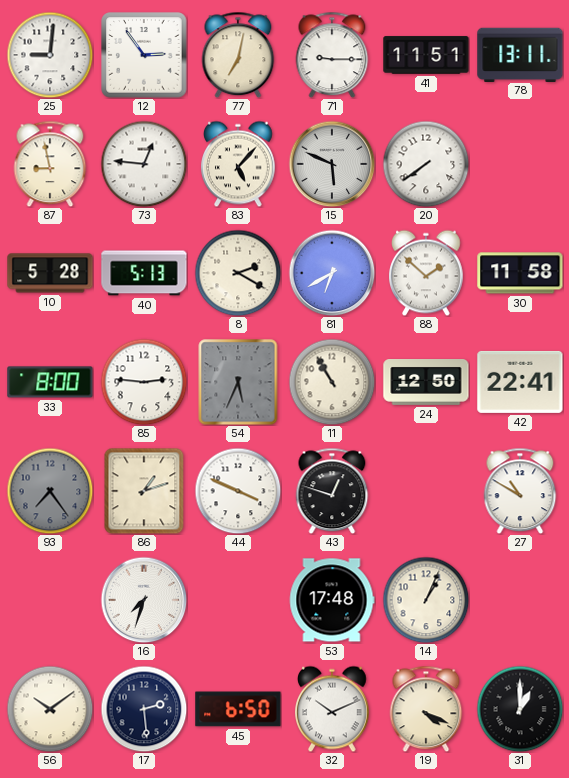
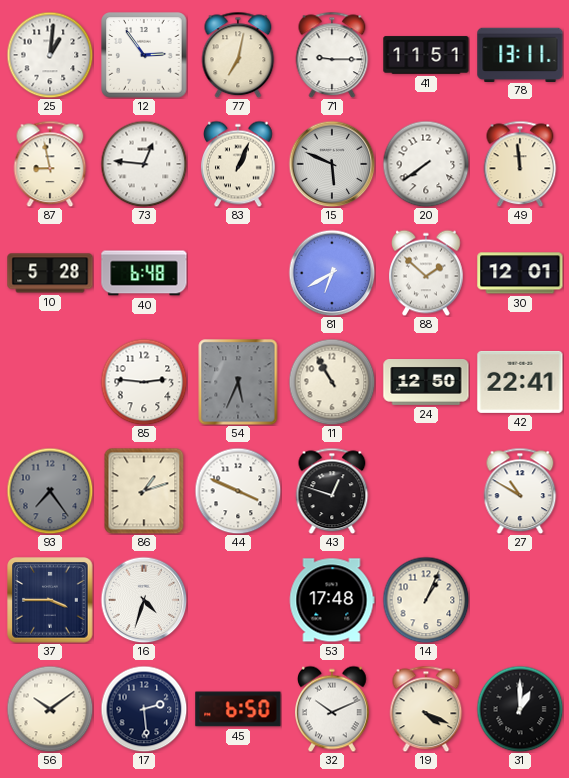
25: 9:01 -> 1:01 (50, 55)
83: 5:07 -> 1:04 (239, 164)
49: none -> 11:59 (520, 164)
40: 5:13 -> 6:48 (144, 273)
8: 2:20 -> none (238, 273)
30: 11:58 -> 12:01 (520, 273)
33: 8:00 -> none (50, 382)
37: none -> 3:45 (50, 600)
16: 7:33 -> 4:33 (144, 600)
